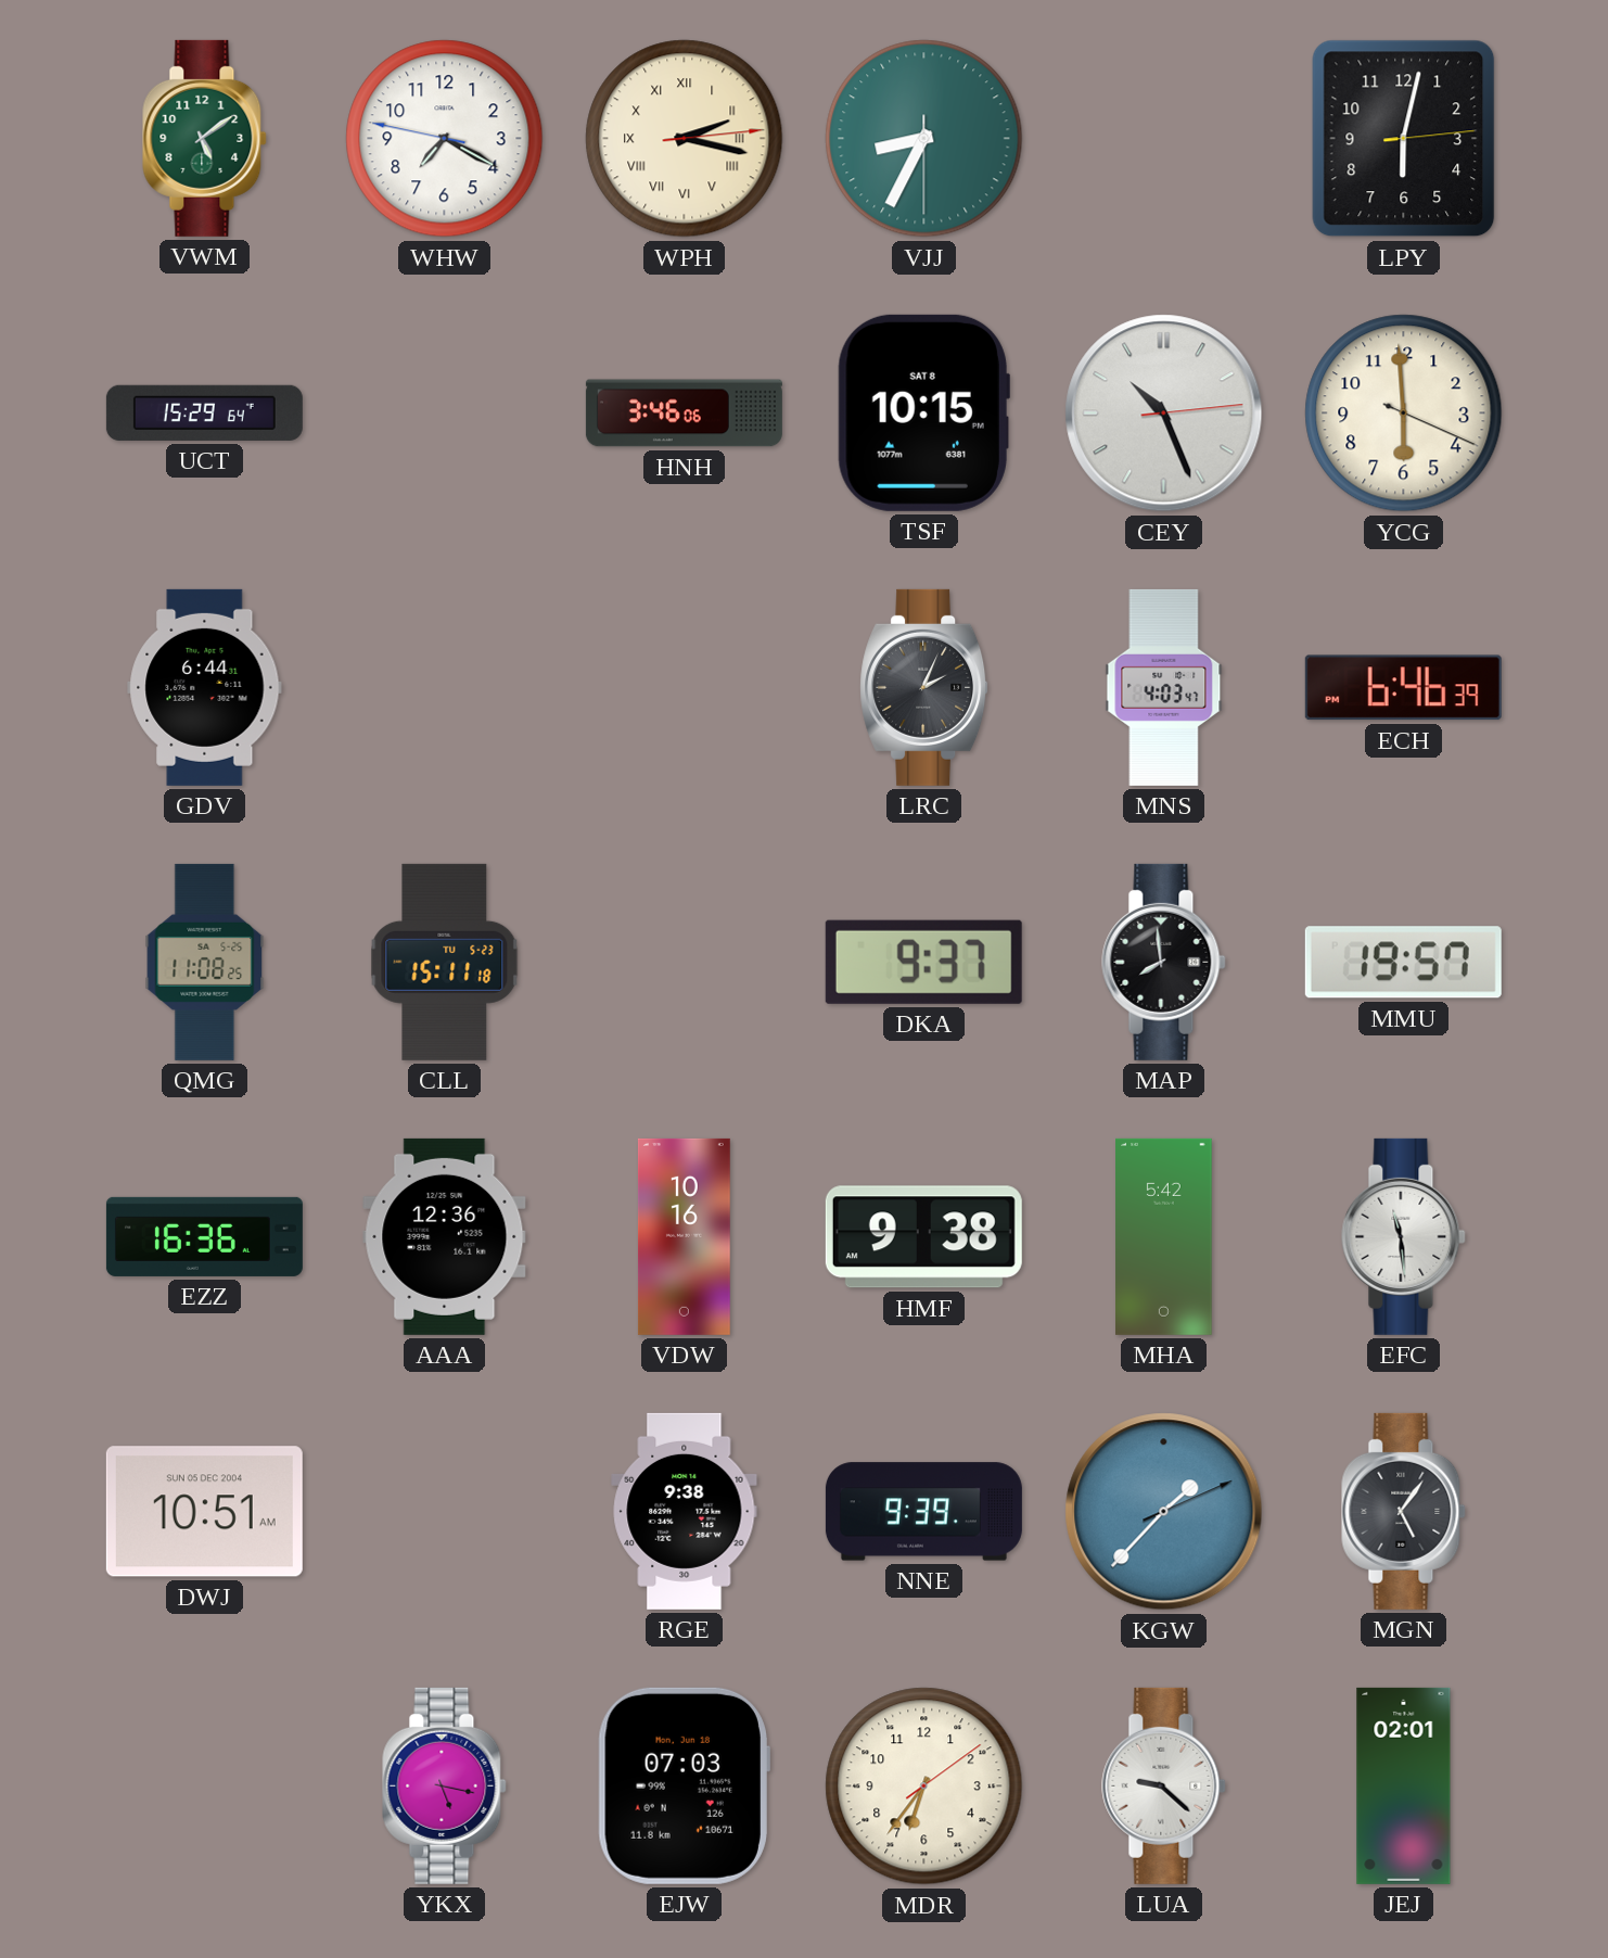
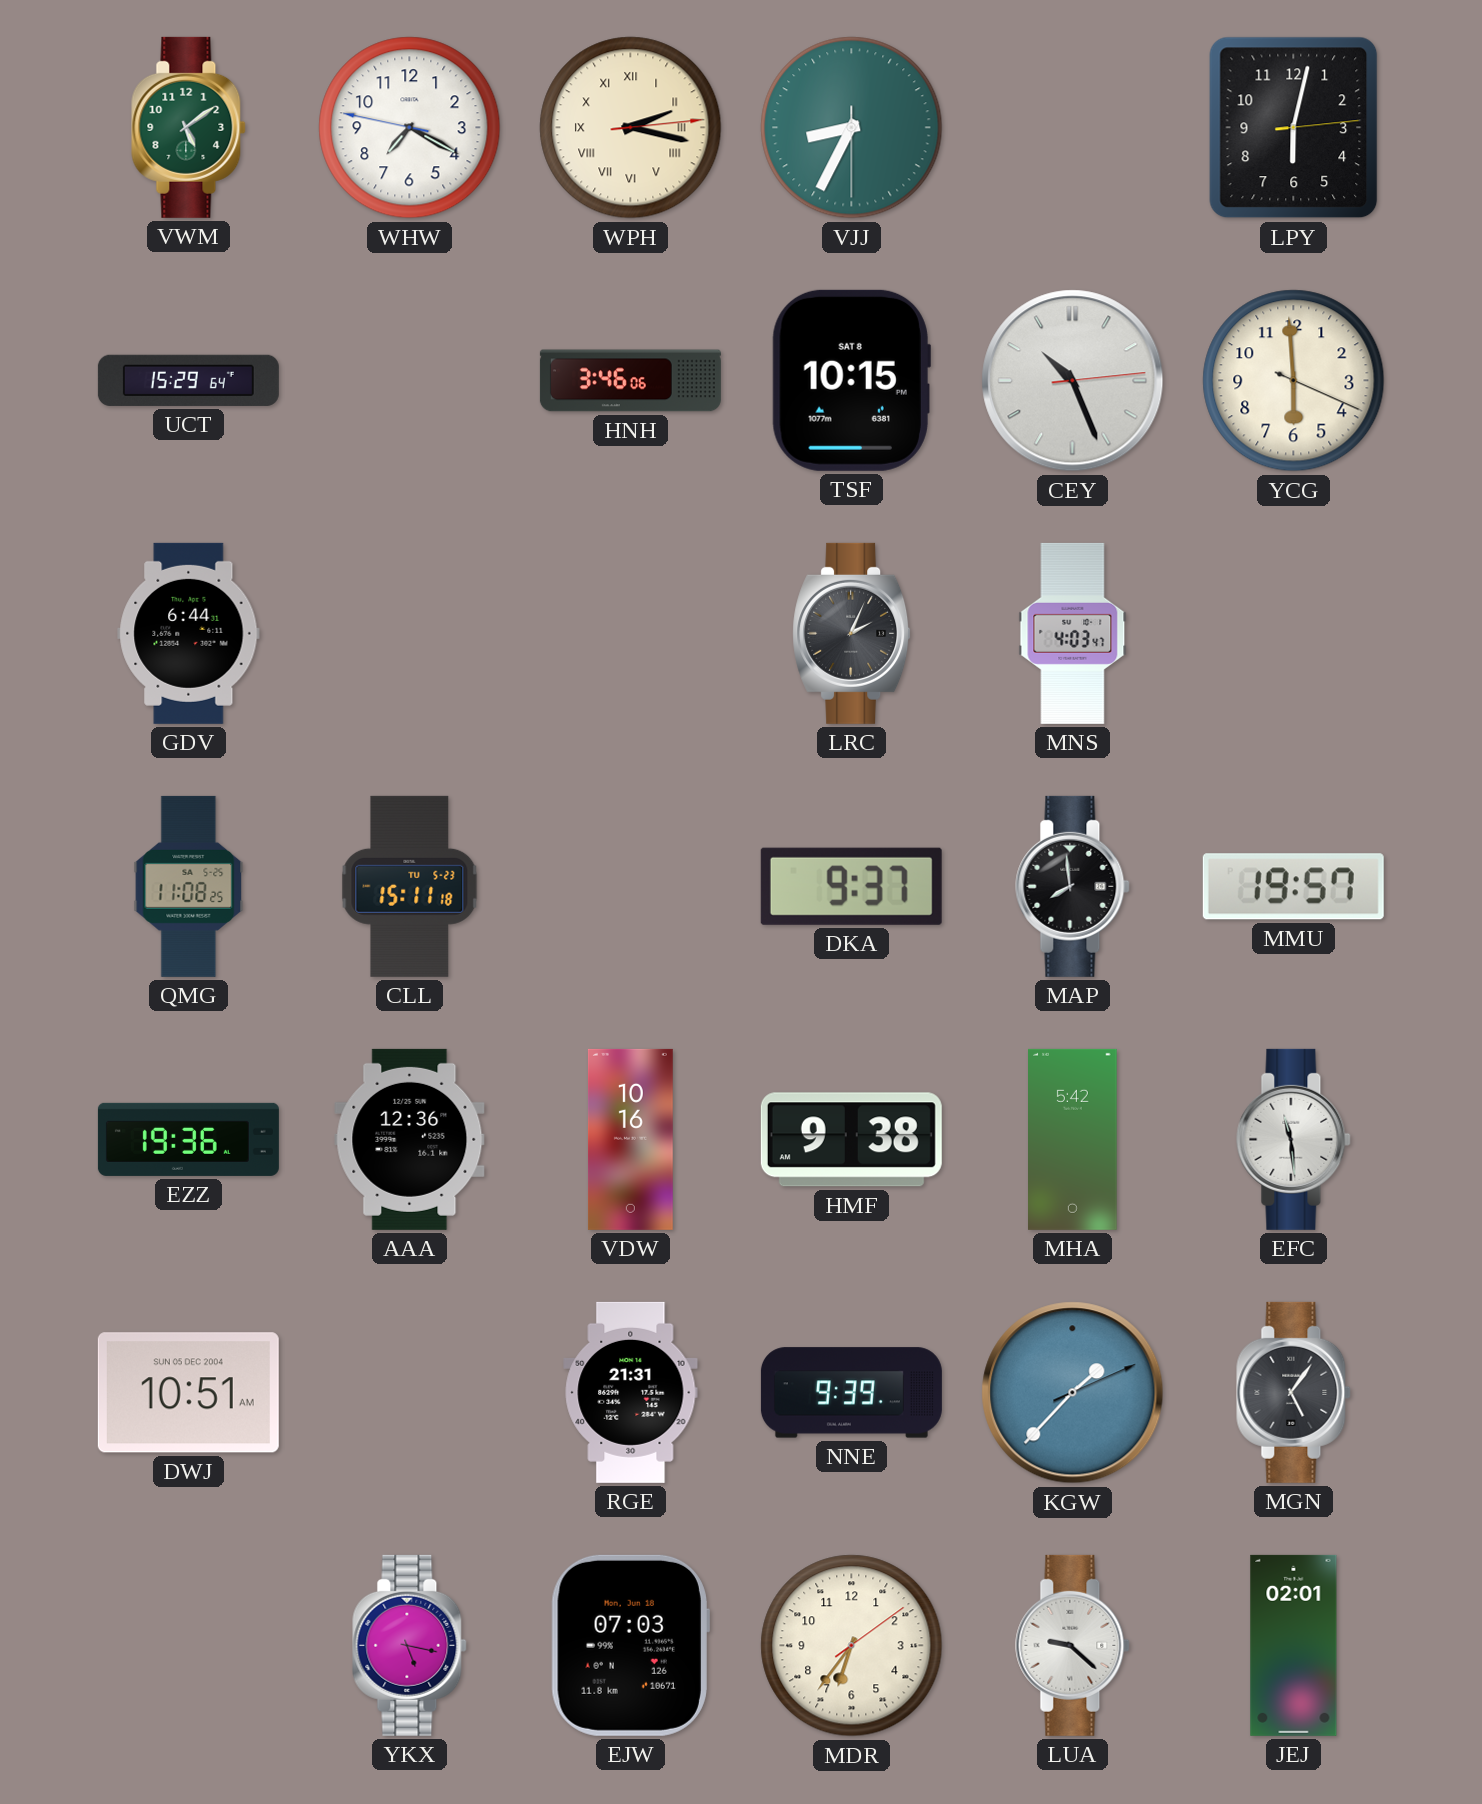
ECH: 6:46 -> none (1403, 688)
EZZ: 16:36 -> 19:36 (188, 1139)
RGE: 9:38 -> 21:31 (631, 1392)
